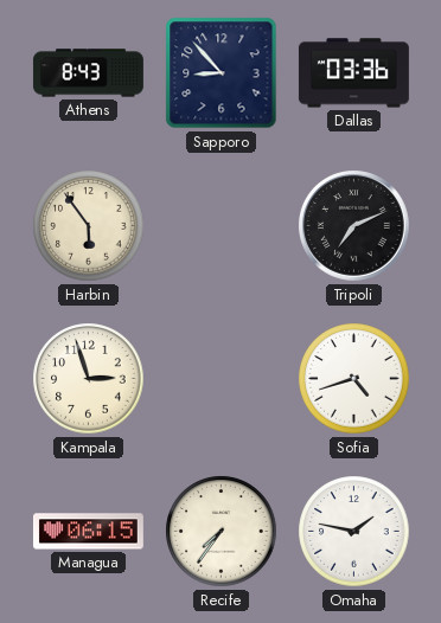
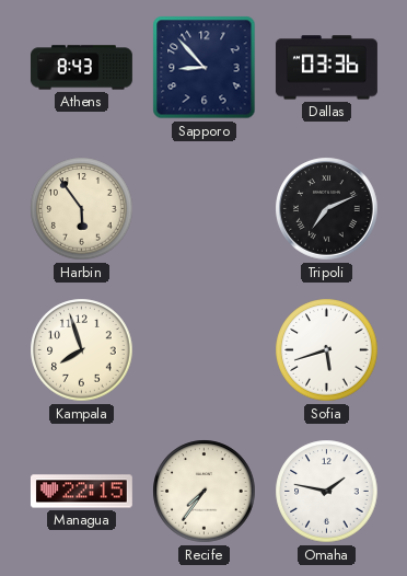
Kampala: 2:57 -> 7:57 (82, 350)
Sofia: 4:42 -> 5:42 (327, 350)
Managua: 06:15 -> 22:15 (81, 492)
